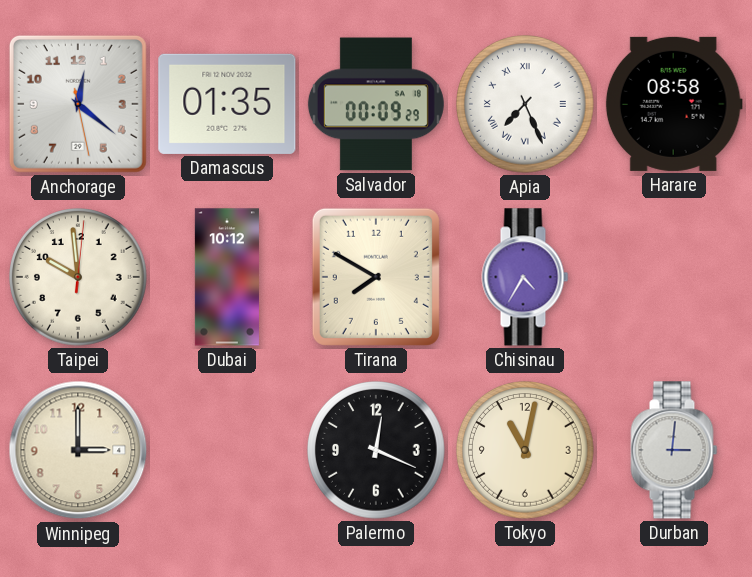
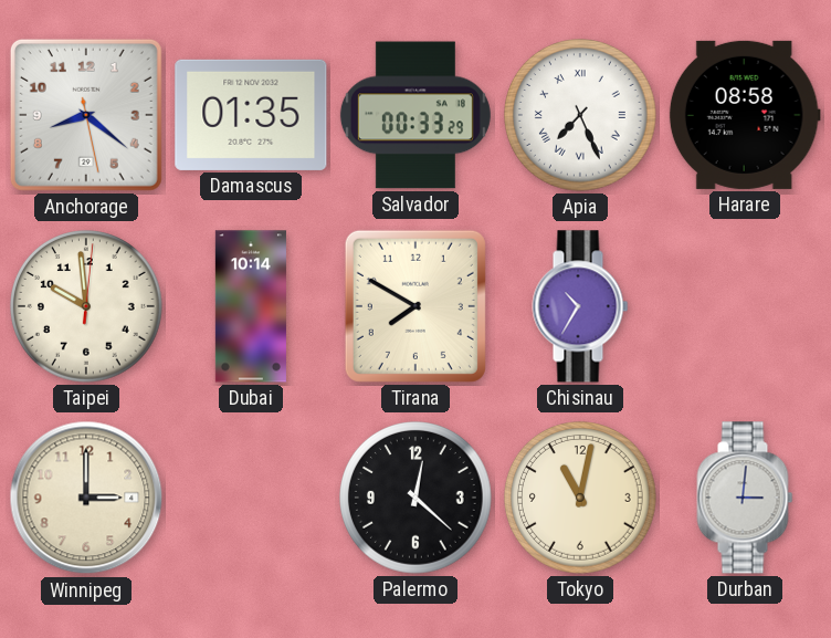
Anchorage: 12:21 -> 8:21 (86, 115)
Salvador: 00:09 -> 00:33 (415, 115)
Dubai: 10:12 -> 10:14 (251, 306)
Chisinau: 4:35 -> 10:35 (580, 306)
Palermo: 12:19 -> 12:22 (417, 499)
